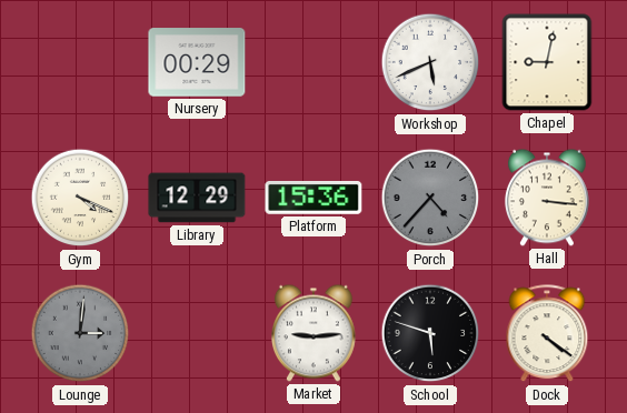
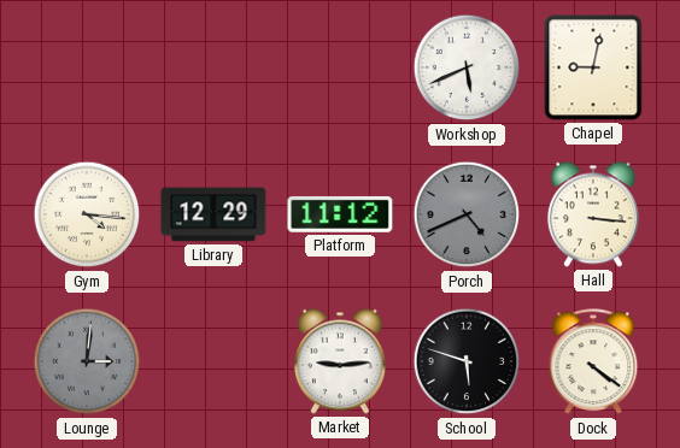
Nursery: 00:29 -> none (197, 62)
Gym: 4:19 -> 4:16 (87, 214)
Platform: 15:36 -> 11:12 (340, 214)
Porch: 4:37 -> 4:41 (467, 214)
